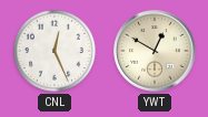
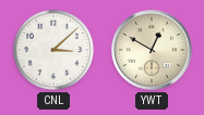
CNL: 12:26 -> 3:08 (53, 50)
